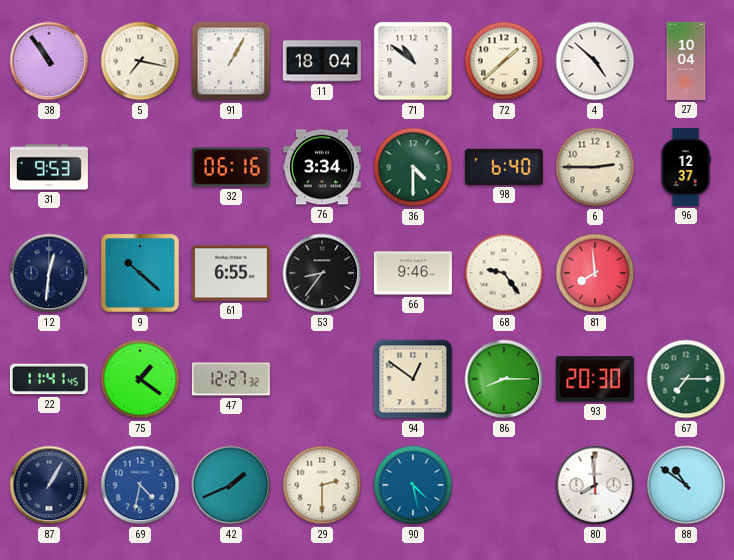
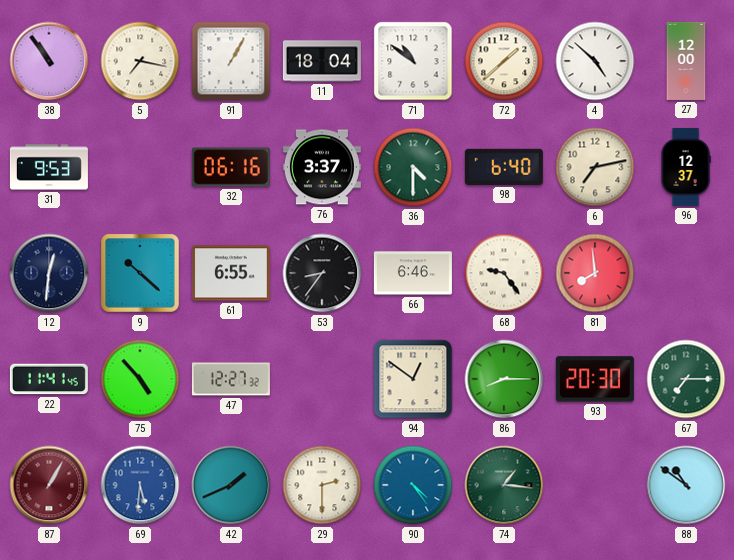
27: 10:04 -> 12:00 (686, 61)
76: 3:34 -> 3:37 (322, 167)
6: 2:45 -> 7:13 (595, 167)
66: 9:46 -> 6:46 (413, 273)
75: 1:21 -> 4:53 (140, 379)
87 dial: navy -> burgundy (49, 485)
69: 4:32 -> 5:31 (140, 485)
90: 4:28 -> 4:24 (413, 485)
74: none -> 1:16 (504, 485)
80: 7:59 -> none (595, 485)
